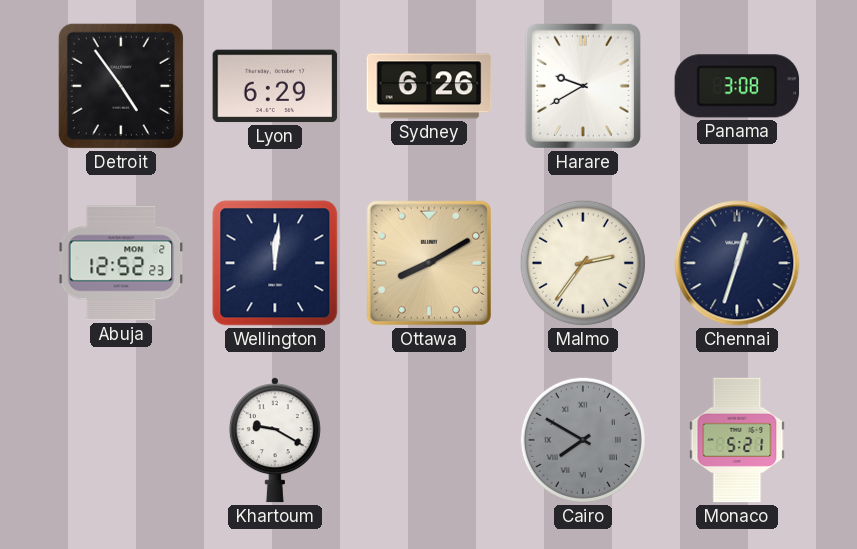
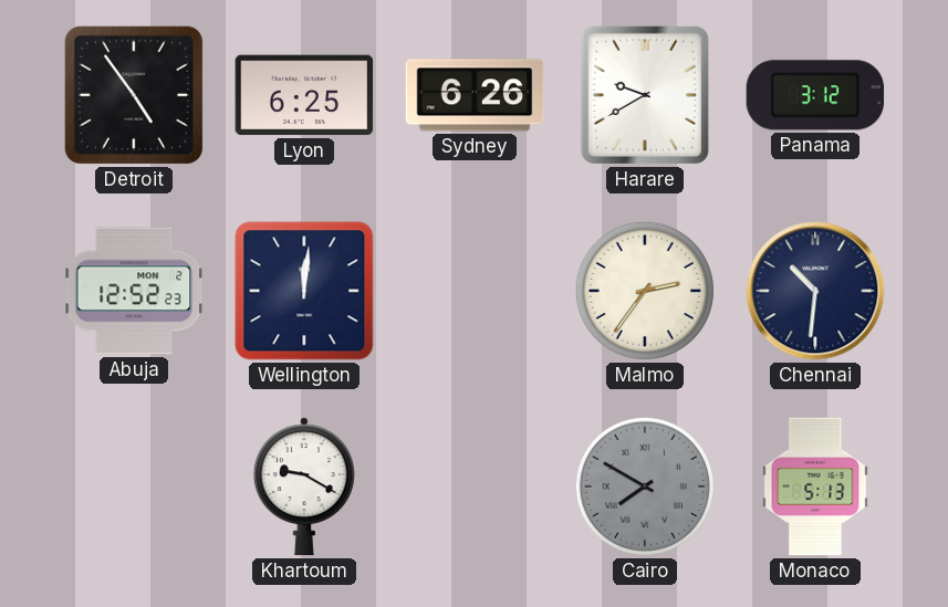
Lyon: 6:29 -> 6:25 (304, 95)
Panama: 3:08 -> 3:12 (815, 95)
Ottawa: 8:10 -> none (429, 263)
Chennai: 12:33 -> 10:31 (815, 291)
Monaco: 5:21 -> 5:13 (815, 486)
